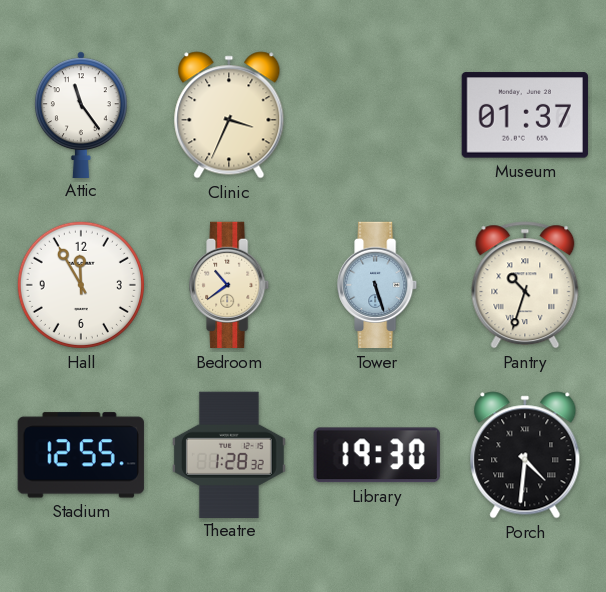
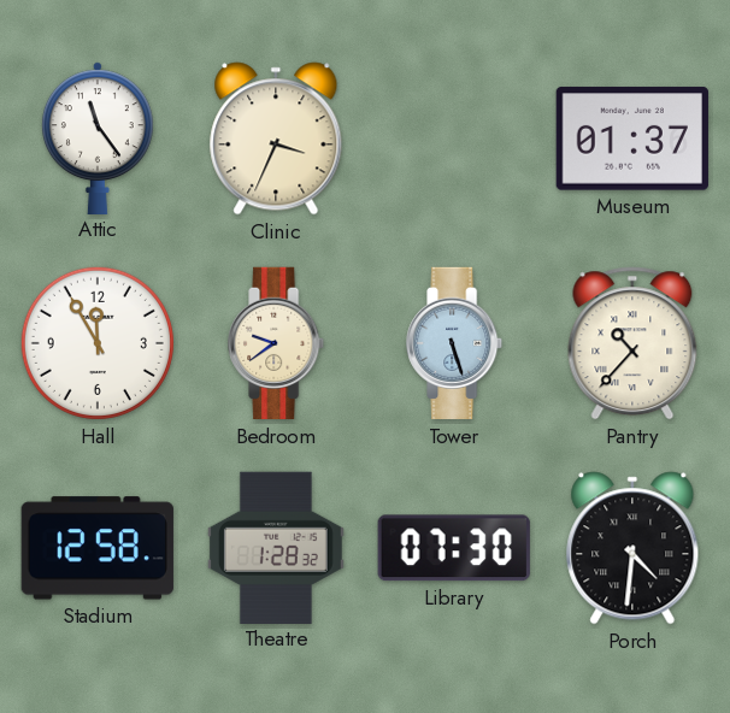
Bedroom: 10:39 -> 9:39 (277, 343)
Pantry: 10:33 -> 10:37 (632, 343)
Stadium: 12:55 -> 12:58 (98, 548)
Library: 19:30 -> 07:30 (454, 548)
